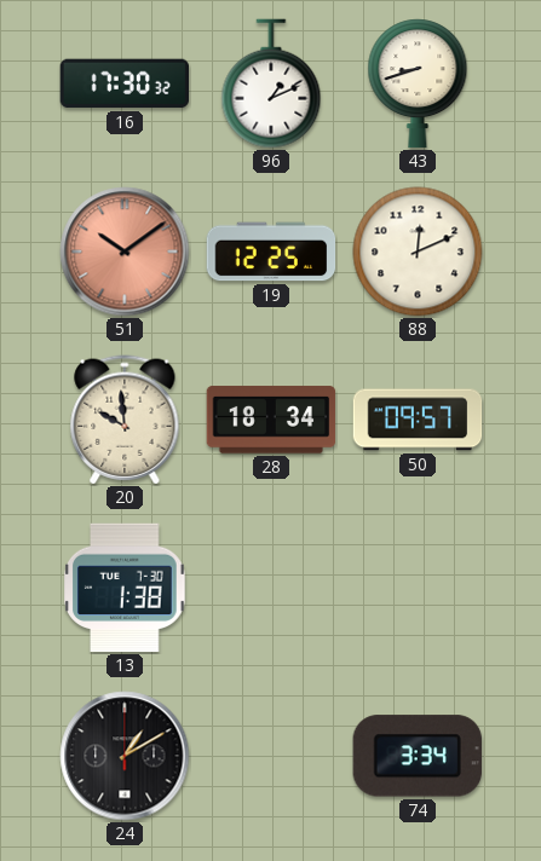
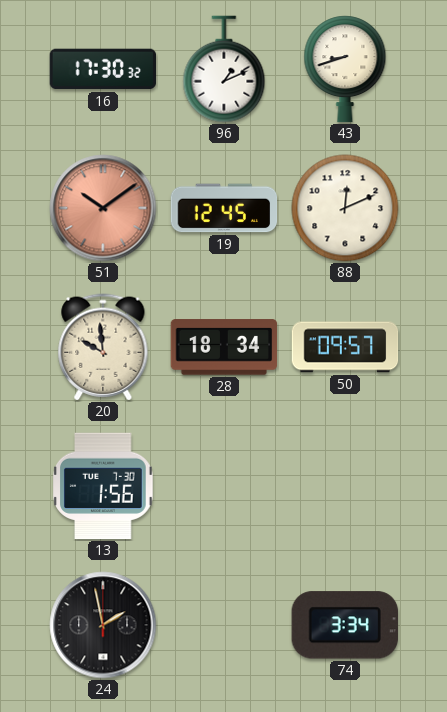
19: 12:25 -> 12:45 (224, 208)
13: 1:38 -> 1:56 (103, 486)
24: 1:10 -> 1:58 (103, 625)
